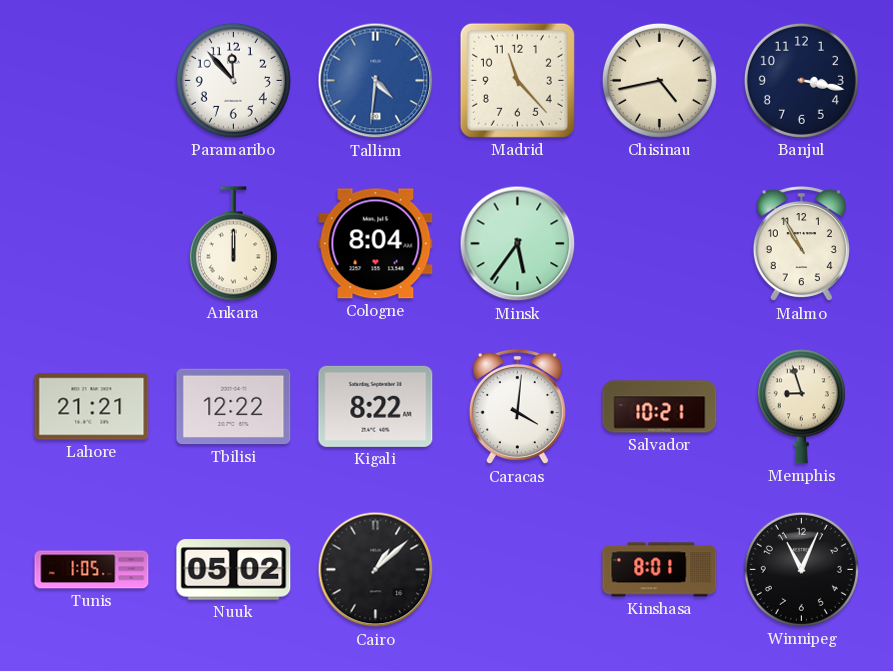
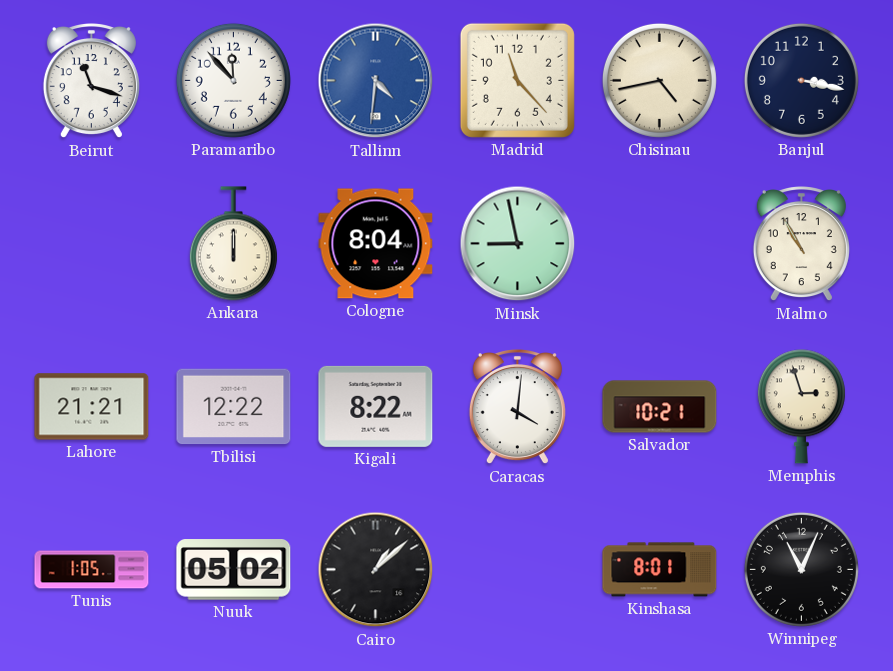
Beirut: none -> 11:18 (91, 82)
Minsk: 5:36 -> 8:58 (518, 244)
Memphis: 8:57 -> 2:57 (801, 407)
